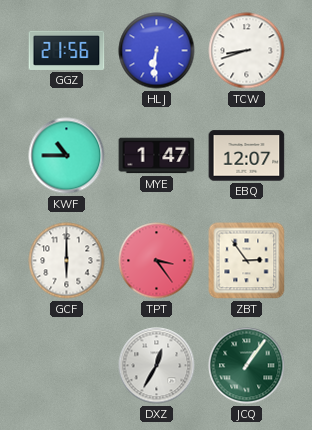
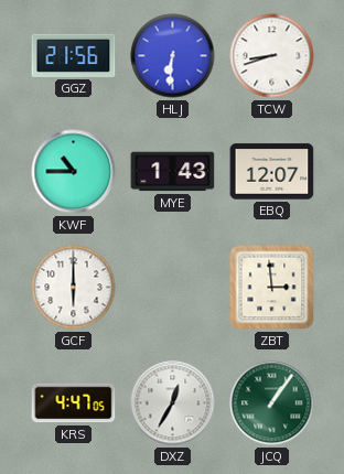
MYE: 1:47 -> 1:43 (173, 172)
TPT: 3:24 -> none (157, 261)
ZBT: 2:54 -> 2:59 (272, 288)
KRS: none -> 4:47 (74, 403)
